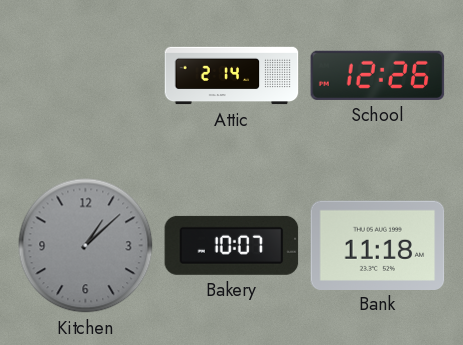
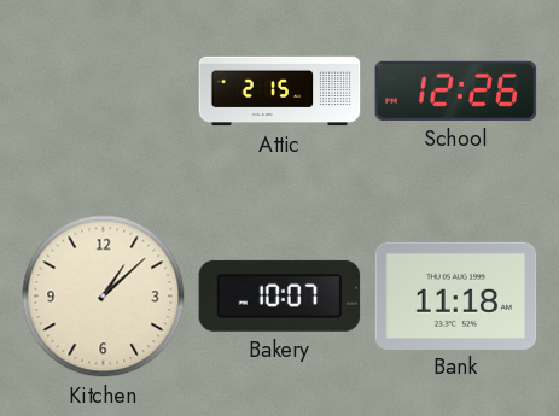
Attic: 2:14 -> 2:15 (280, 92)
Kitchen dial: grey -> cream (104, 297)
